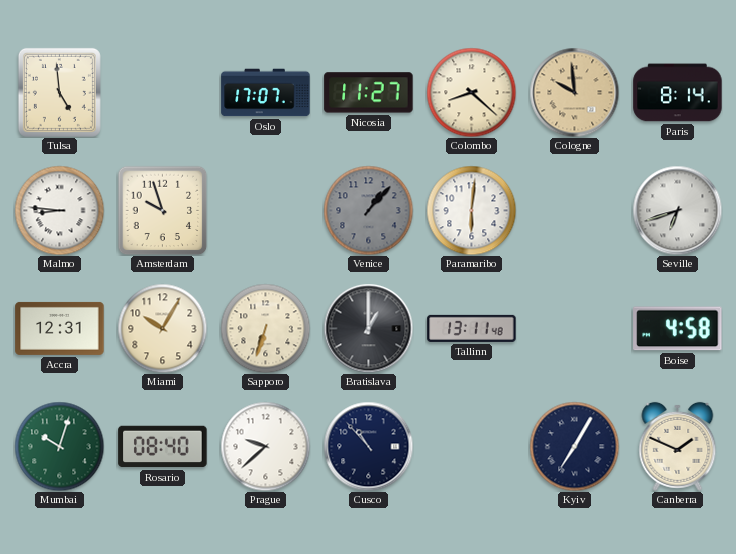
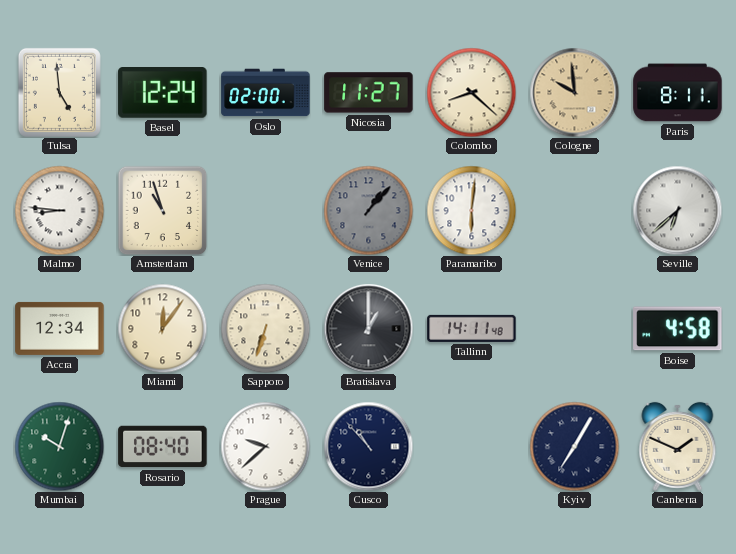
Basel: none -> 12:24 (163, 93)
Oslo: 17:07 -> 02:00 (266, 93)
Paris: 8:14 -> 8:11 (678, 93)
Amsterdam: 9:57 -> 10:57 (162, 210)
Seville: 6:42 -> 6:38 (677, 210)
Accra: 12:31 -> 12:34 (60, 328)
Miami: 10:05 -> 12:06 (162, 328)
Tallinn: 13:11 -> 14:11 (472, 328)
